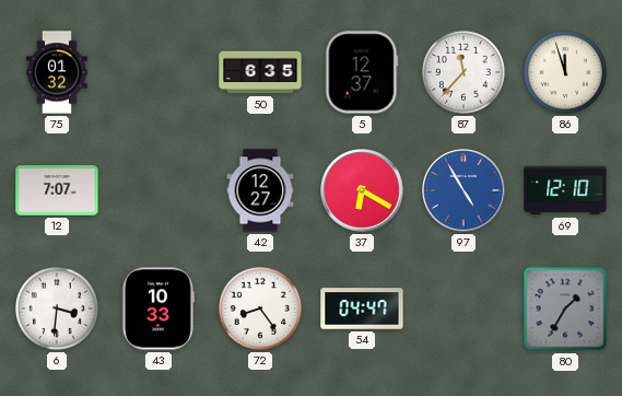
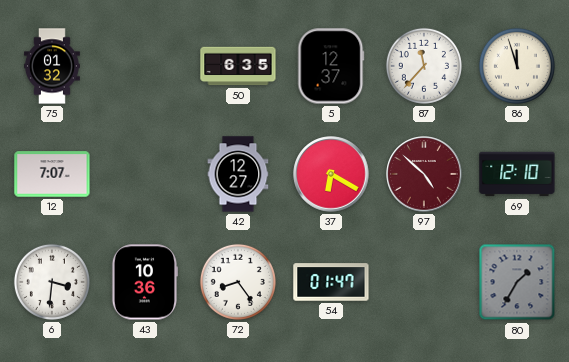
97: 4:55 -> 4:52 (424, 174)
97 dial: blue -> burgundy (424, 174)
43: 10:33 -> 10:36 (144, 282)
54: 04:47 -> 01:47 (331, 282)
